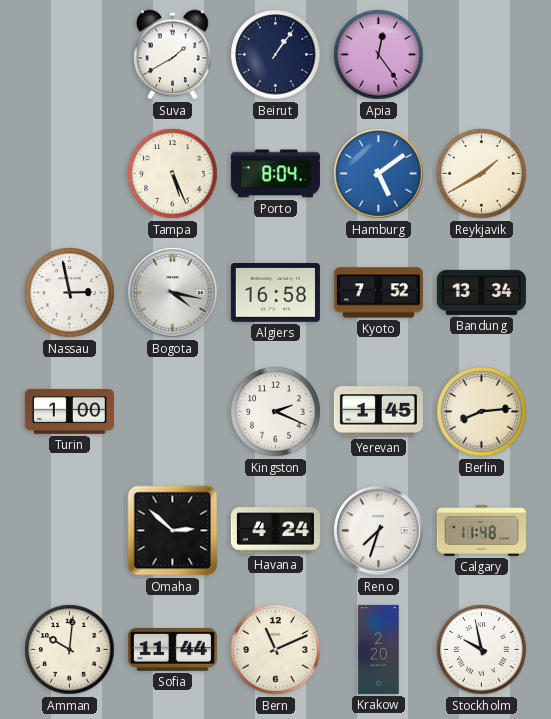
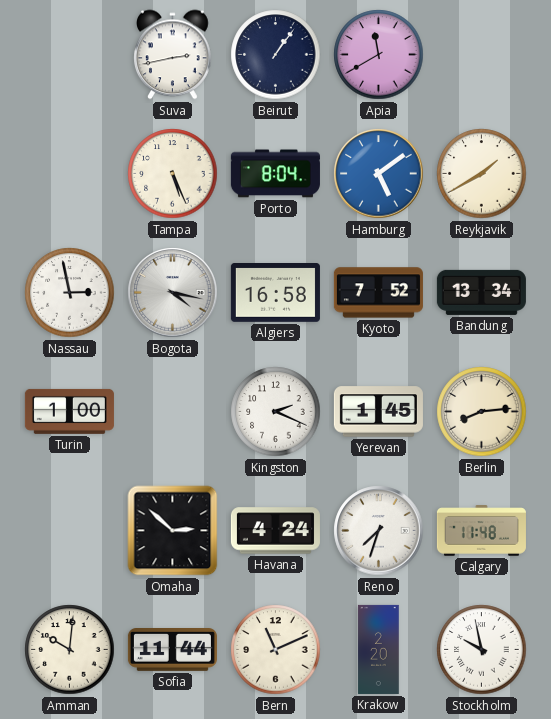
Suva: 1:40 -> 2:43 (173, 55)
Apia: 12:24 -> 11:40 (379, 55)
